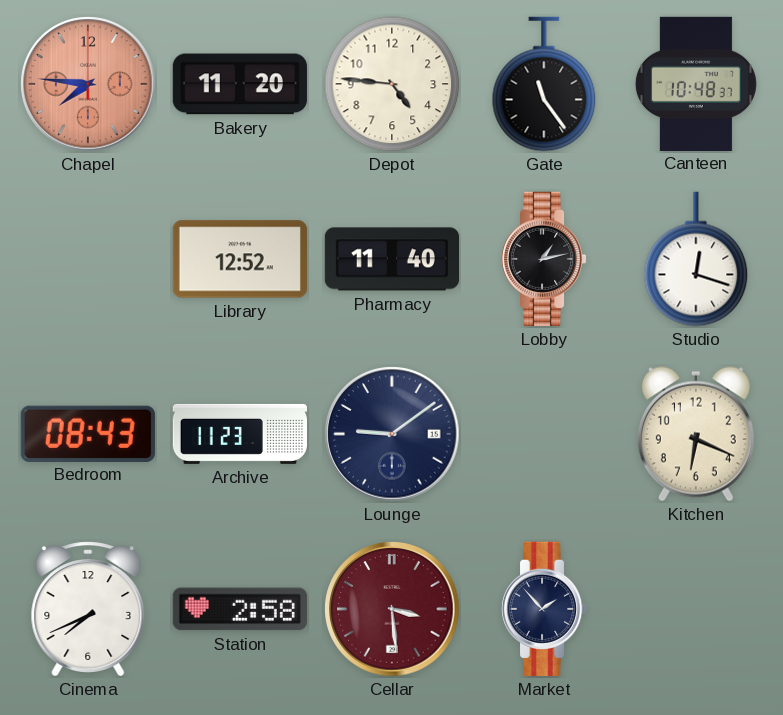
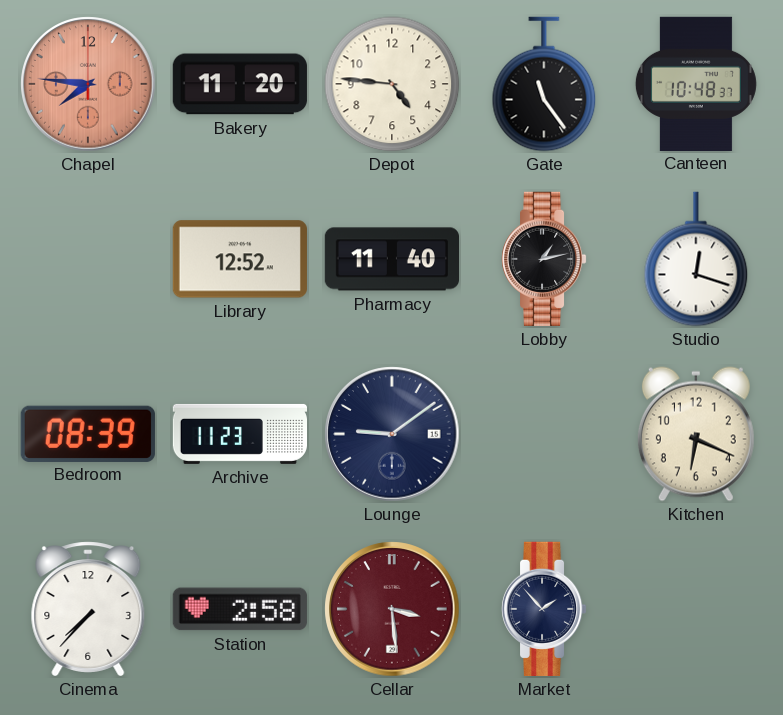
Bedroom: 08:43 -> 08:39 (88, 433)
Cinema: 7:41 -> 7:37 (88, 609)
